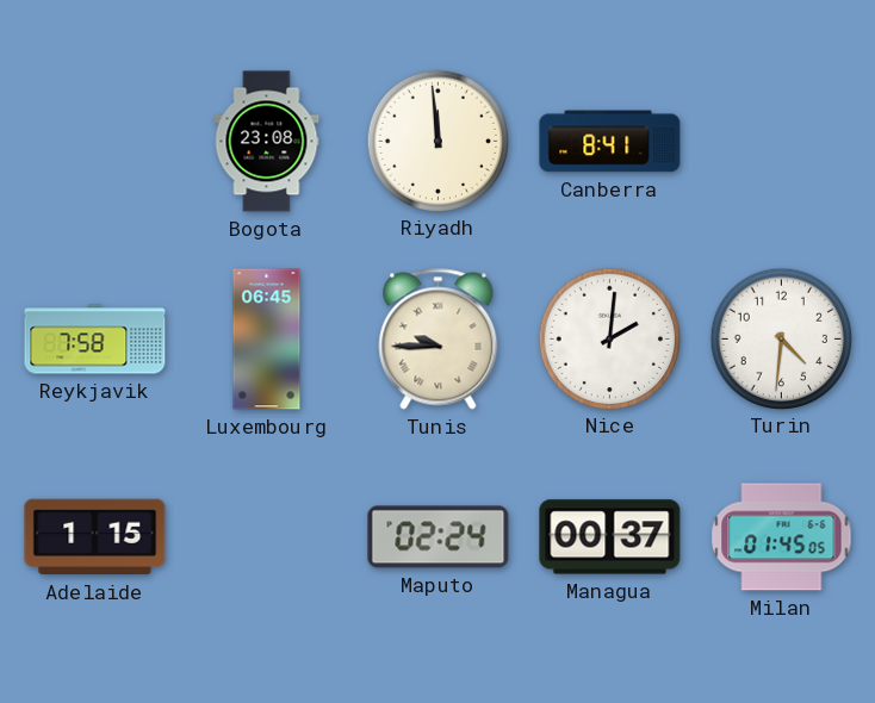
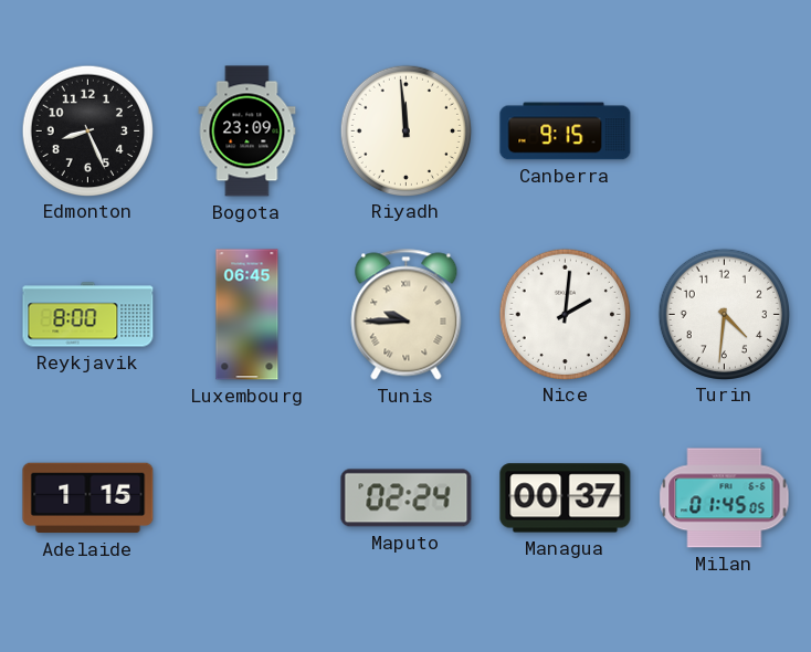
Edmonton: none -> 8:26 (87, 130)
Bogota: 23:08 -> 23:09 (247, 132)
Canberra: 8:41 -> 9:15 (566, 132)
Reykjavik: 7:58 -> 8:00 (88, 315)
